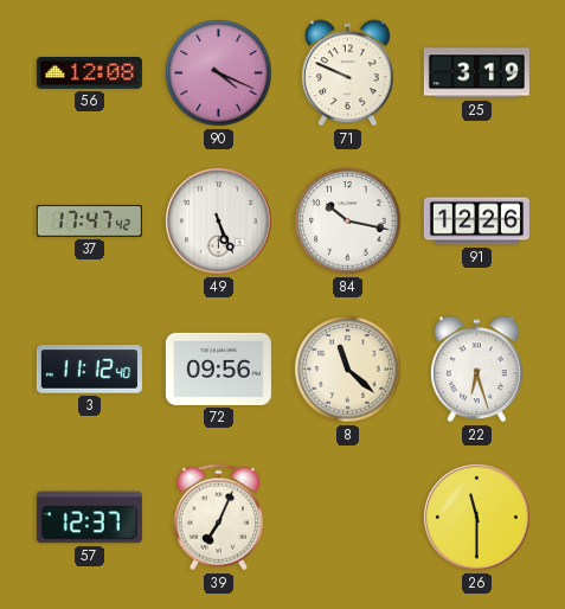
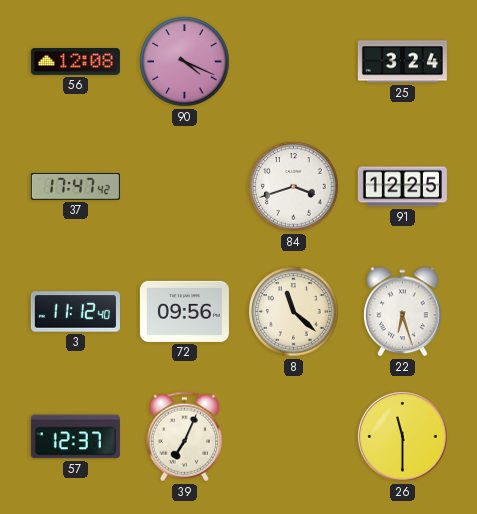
71: 9:49 -> none (348, 73)
25: 3:19 -> 3:24 (402, 62)
49: 5:26 -> none (219, 222)
84: 10:17 -> 3:42 (294, 187)
91: 12:26 -> 12:25 (402, 187)
